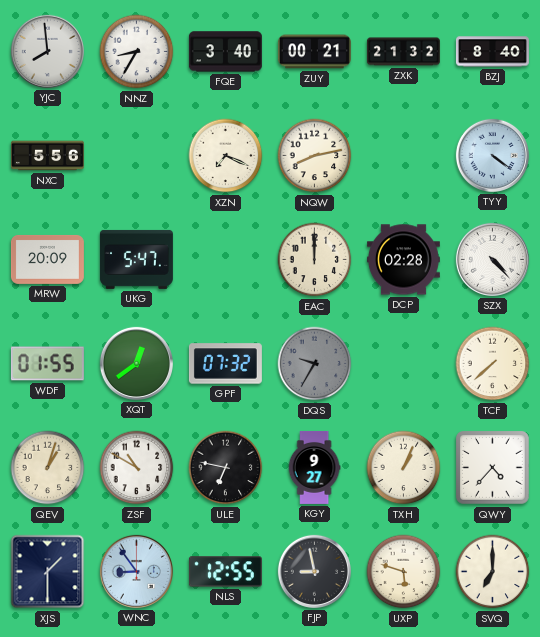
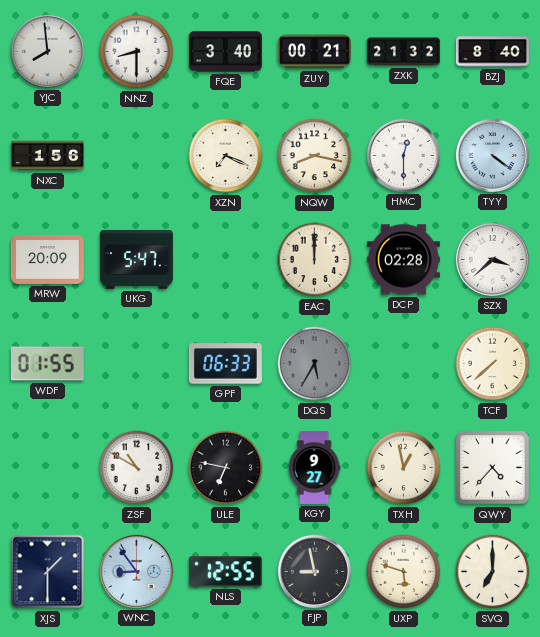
NNZ: 8:35 -> 8:30 (137, 52)
NXC: 5:56 -> 1:56 (47, 156)
NQW: 8:13 -> 8:17 (315, 156)
HMC: none -> 12:30 (403, 155)
SZX: 4:23 -> 3:38 (492, 259)
XQT: 12:39 -> none (136, 363)
GPF: 07:32 -> 06:33 (225, 364)
DQS: 9:35 -> 5:35 (315, 364)
QEV: 1:03 -> none (48, 468)
TXH: 1:04 -> 12:58 (404, 468)
